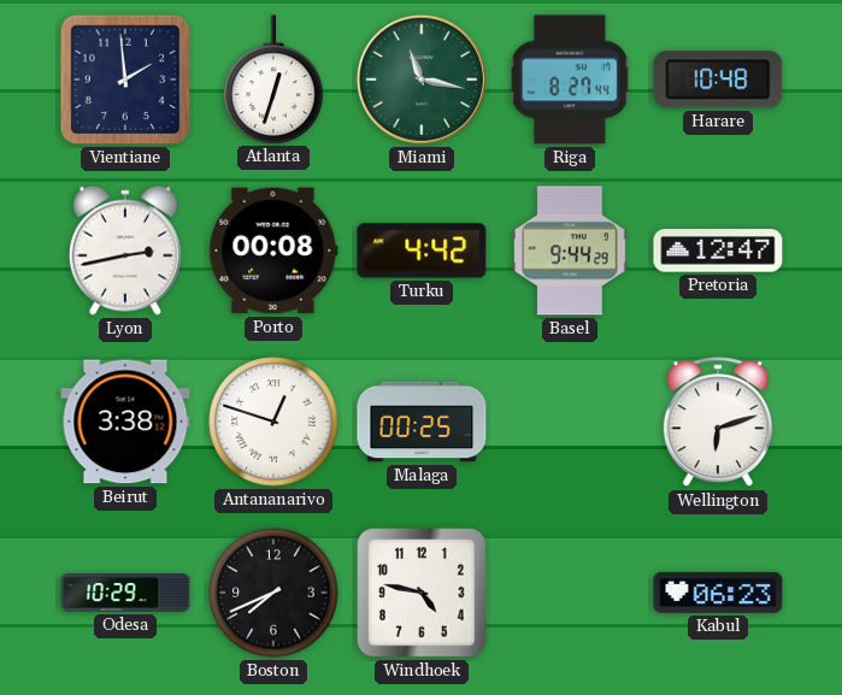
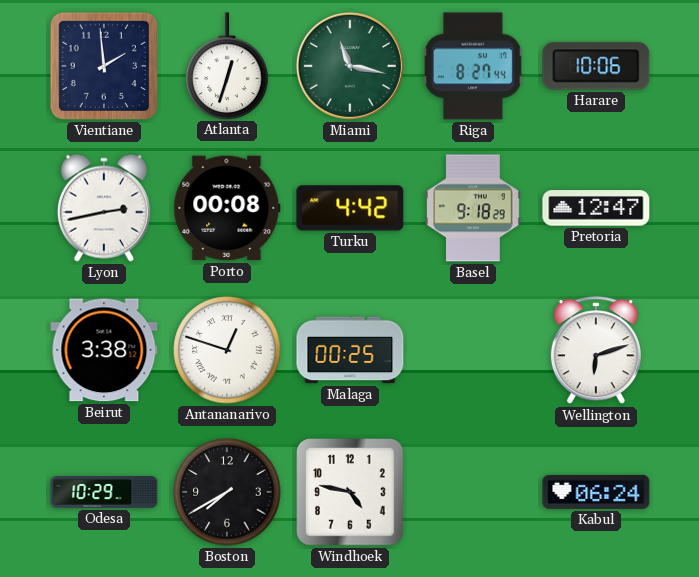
Harare: 10:48 -> 10:06 (596, 66)
Basel: 9:44 -> 9:18 (474, 208)
Boston: 7:41 -> 7:40 (227, 492)
Kabul: 06:23 -> 06:24 (596, 492)
